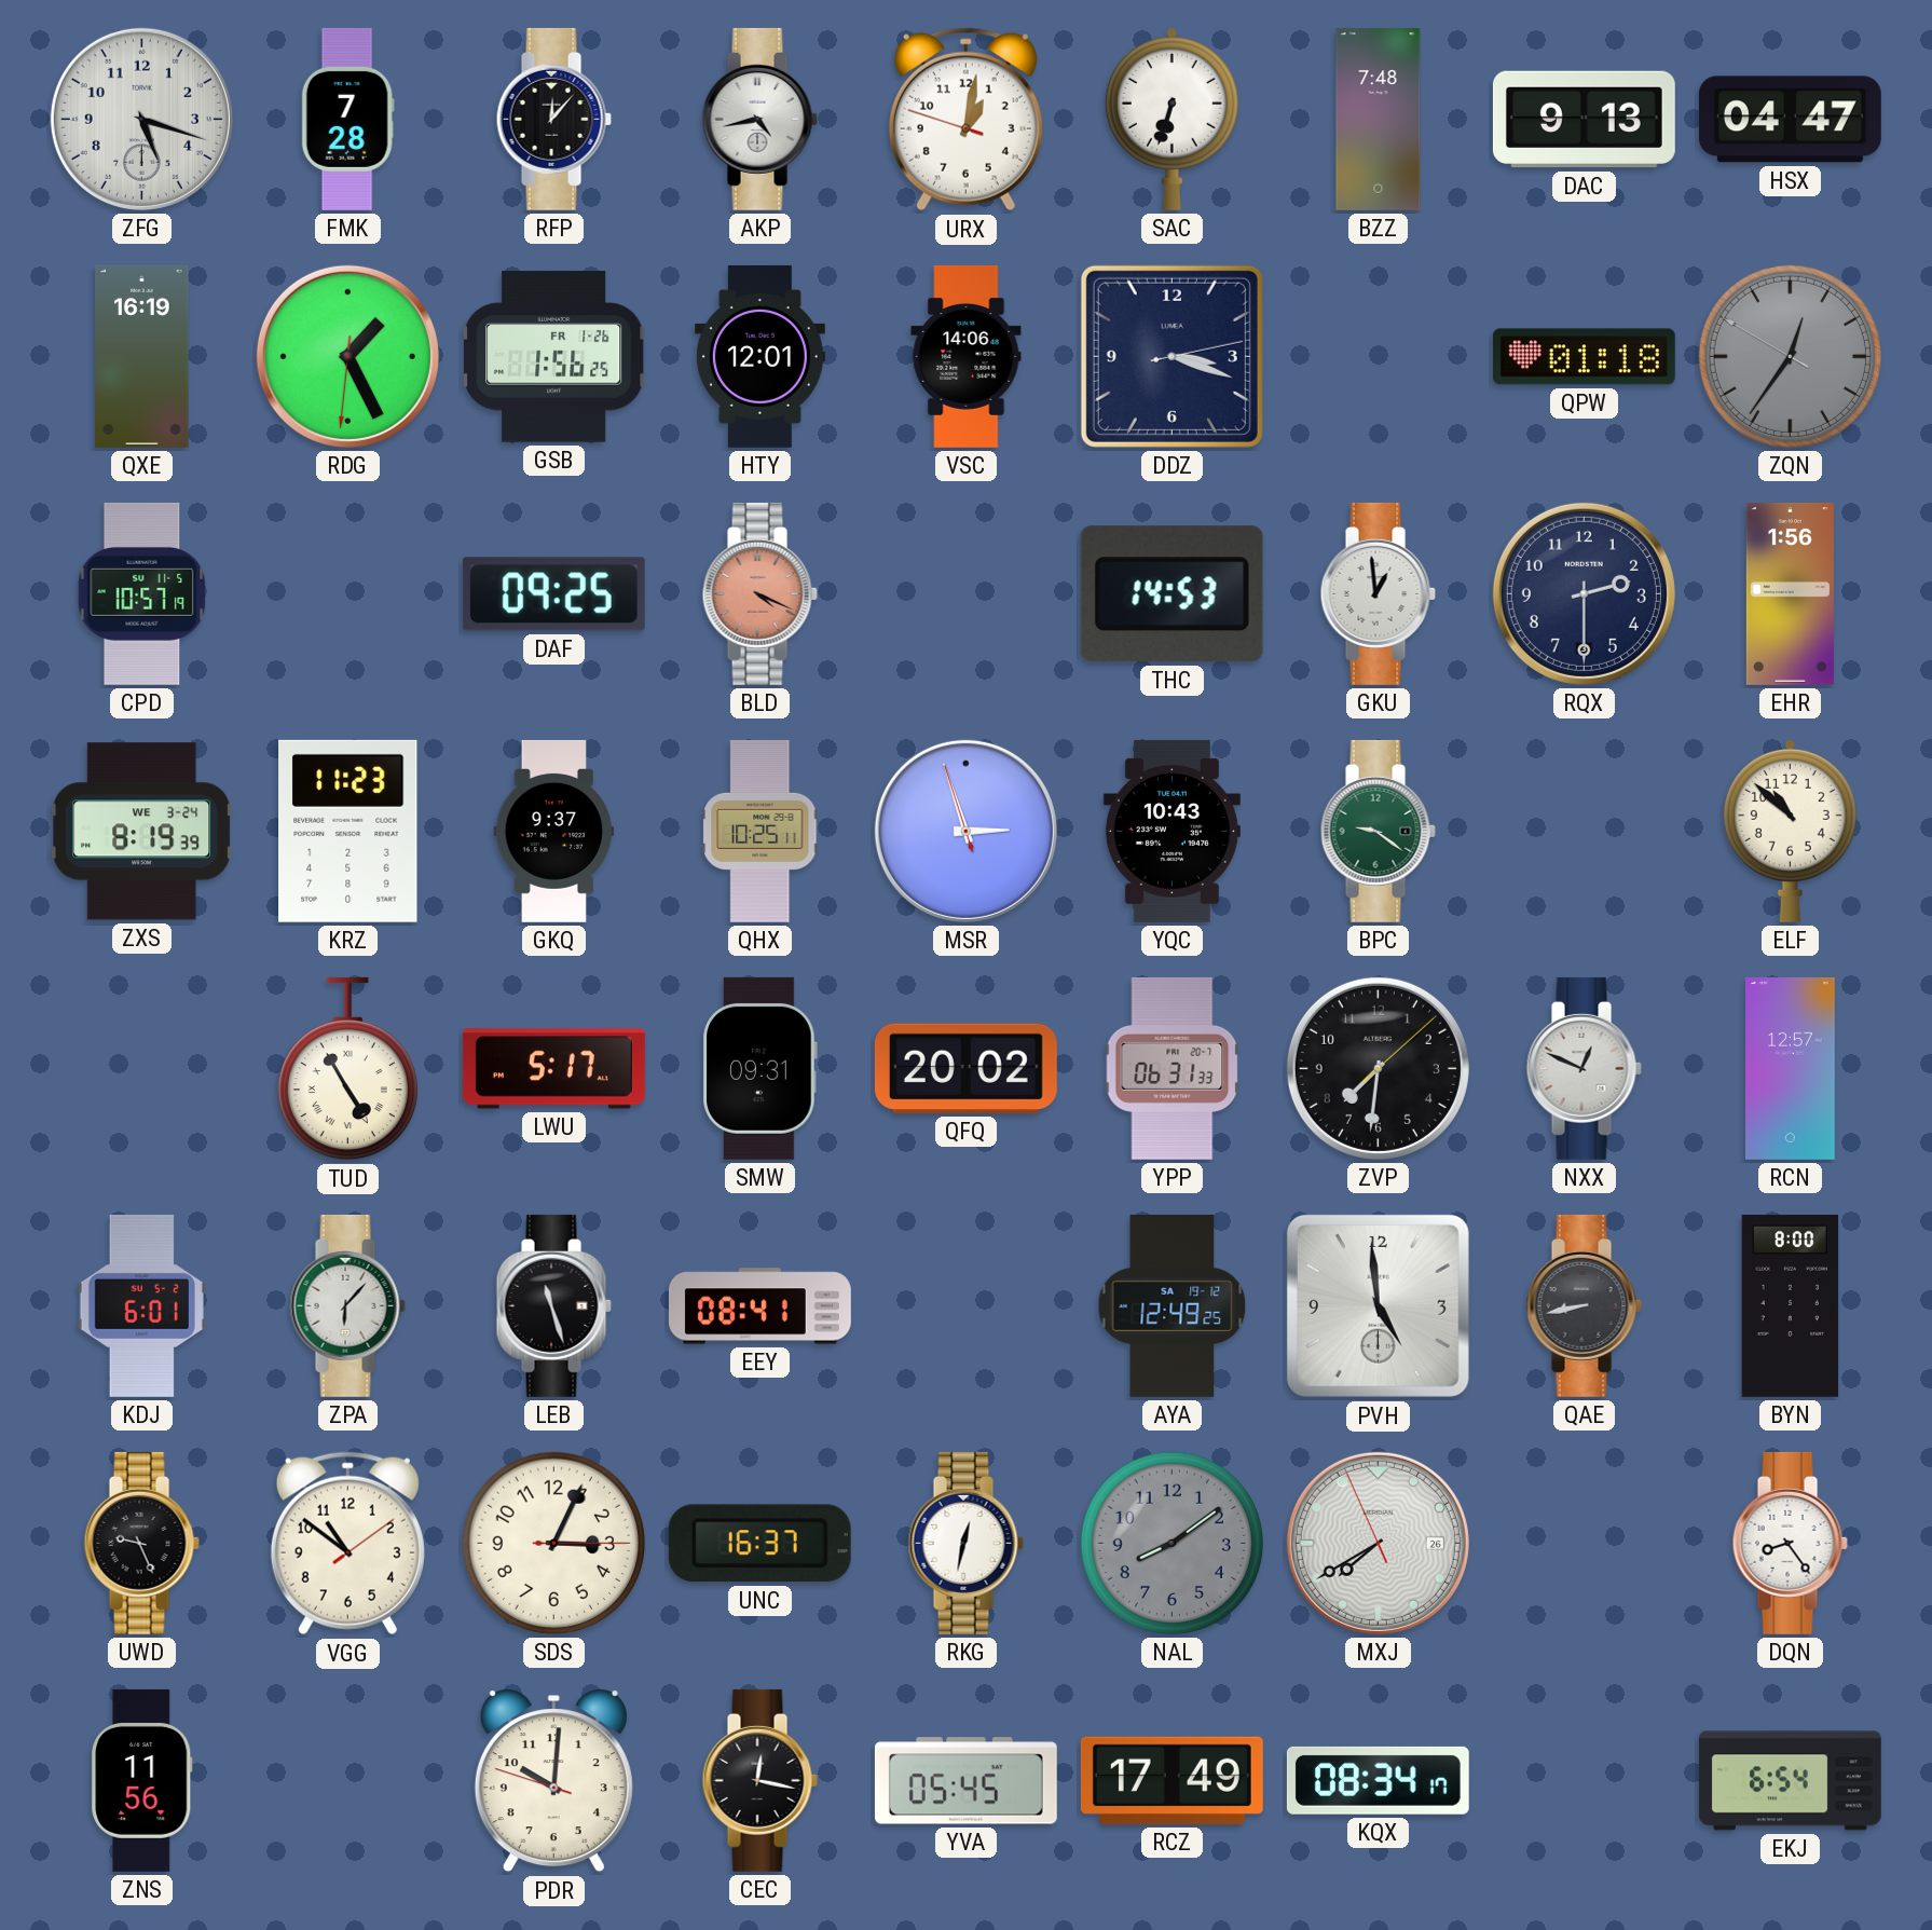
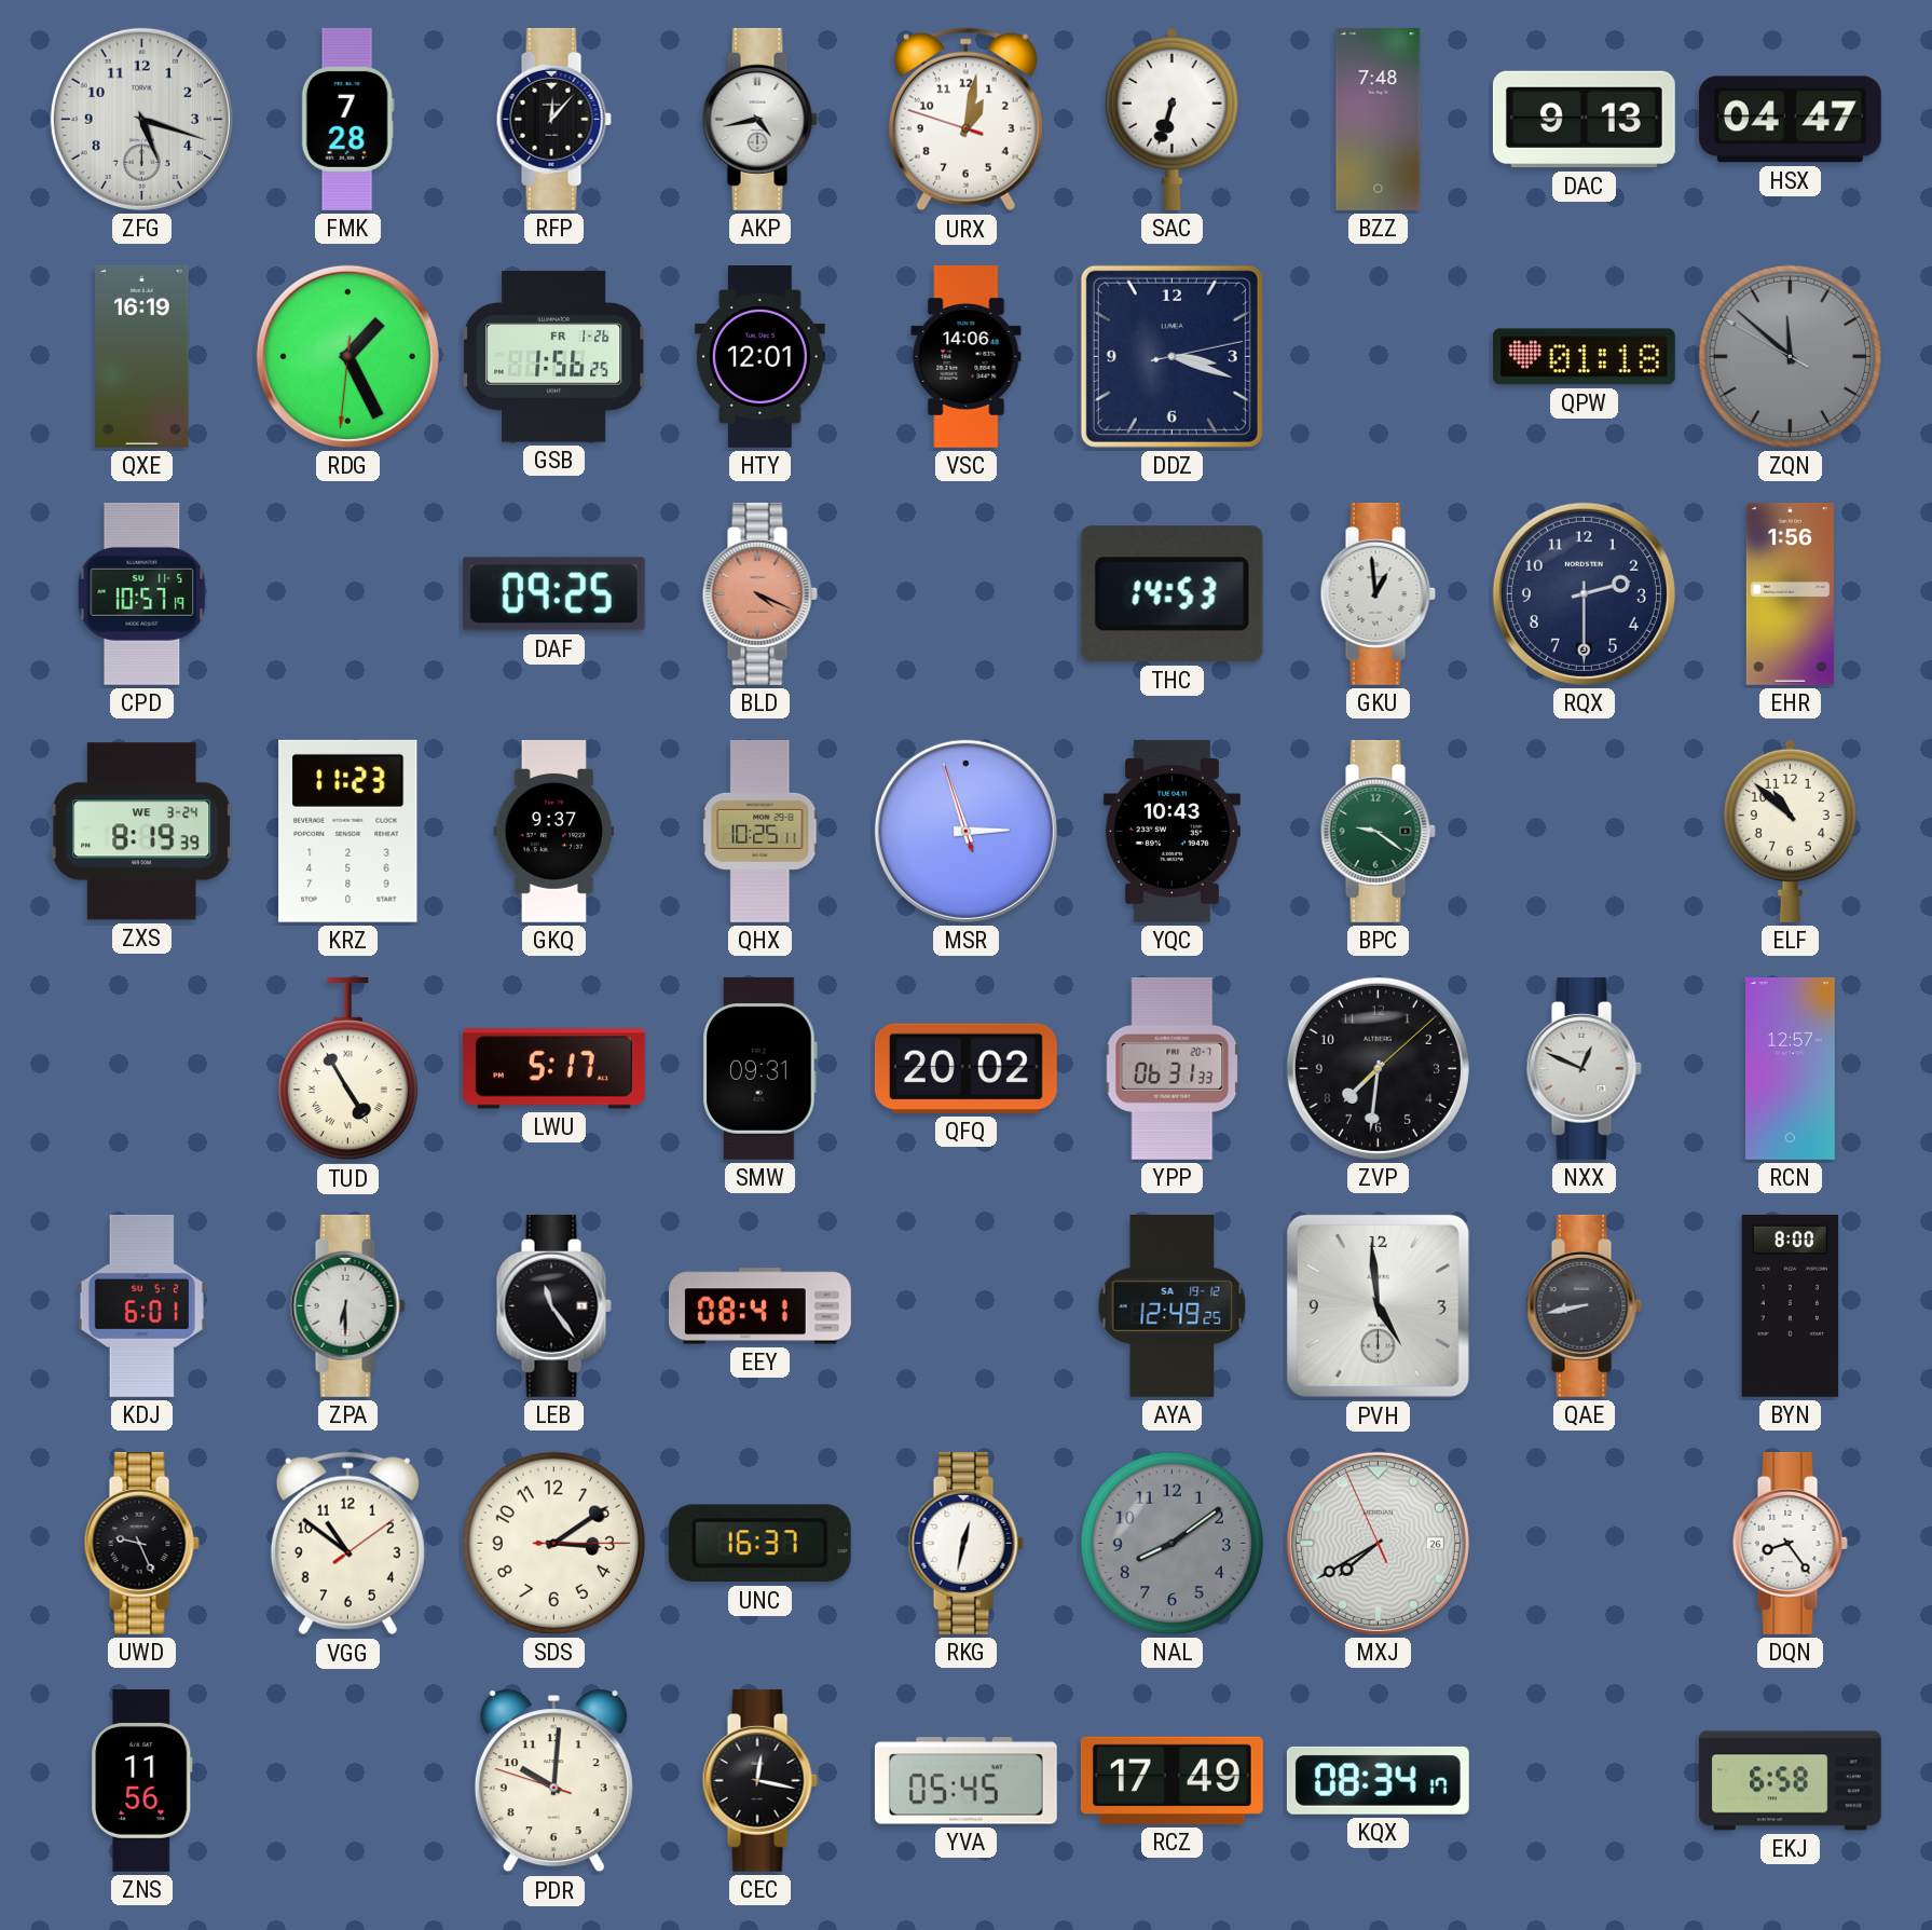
ZQN: 12:35 -> 11:51 (1790, 356)
ZPA: 6:07 -> 6:30 (347, 1305)
LEB: 11:27 -> 11:24 (553, 1305)
SDS: 3:04 -> 3:09 (553, 1543)
EKJ: 6:54 -> 6:58 (1790, 1781)
